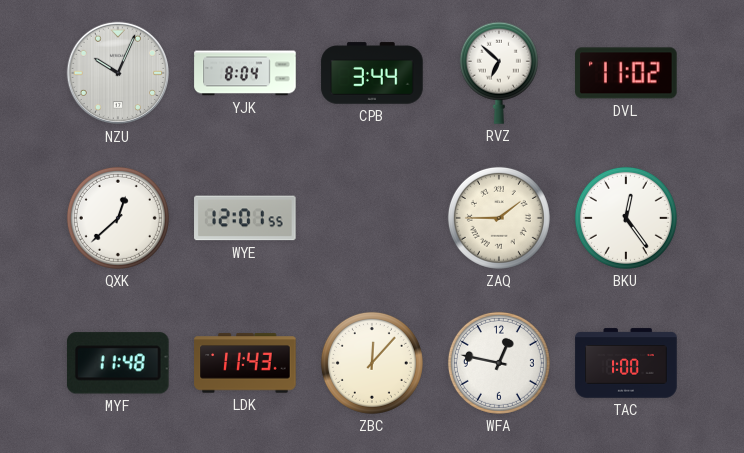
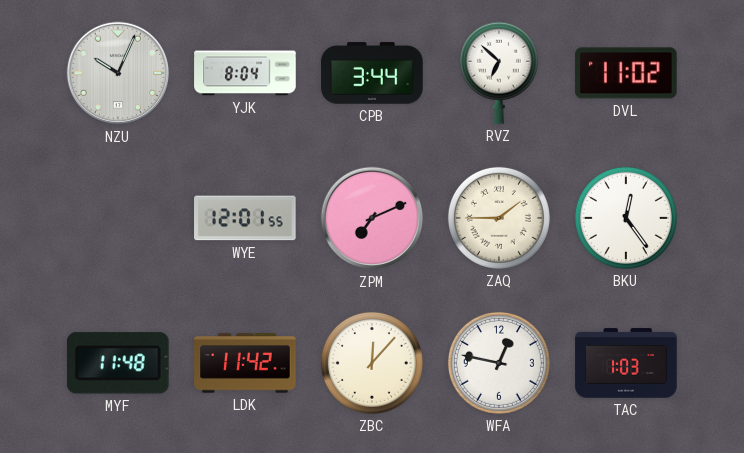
QXK: 12:38 -> none (118, 218)
ZPM: none -> 7:11 (372, 218)
LDK: 11:43 -> 11:42 (245, 363)
TAC: 1:00 -> 1:03 (626, 363)
